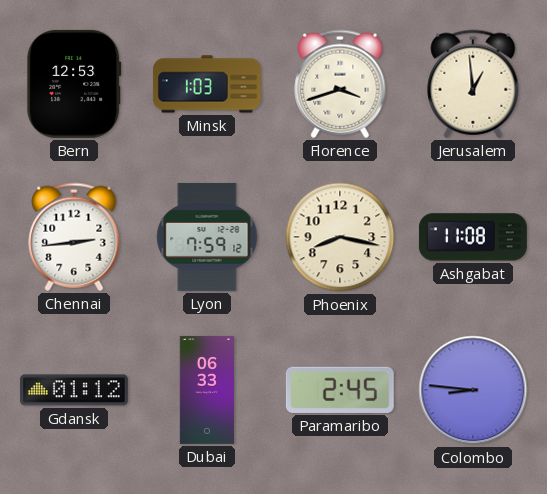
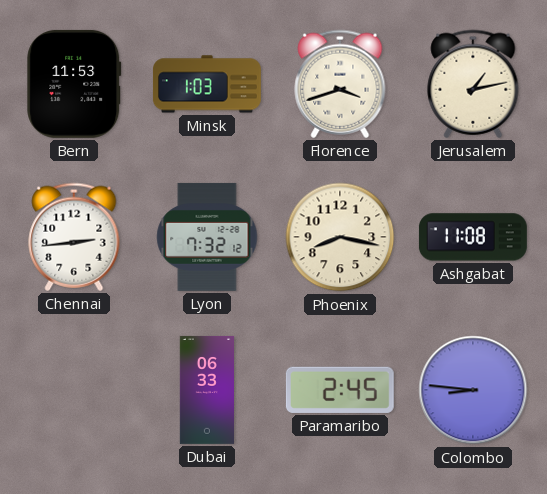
Bern: 12:53 -> 11:53 (74, 84)
Jerusalem: 12:59 -> 1:13 (473, 84)
Lyon: 7:59 -> 7:32 (207, 237)
Gdansk: 01:12 -> none (74, 390)
